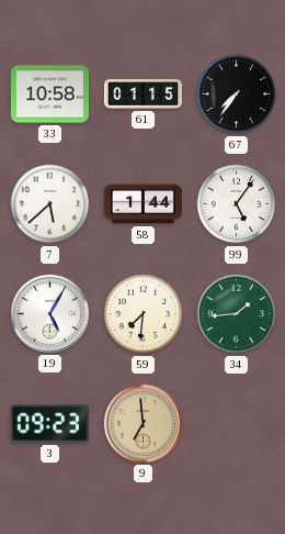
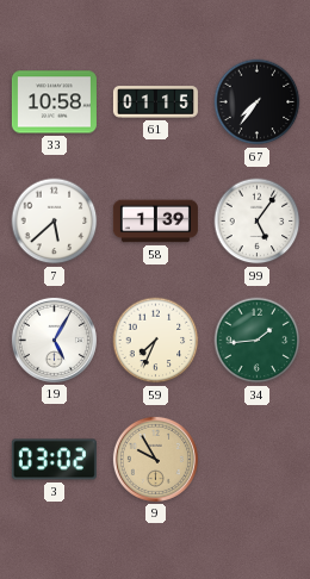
58: 1:44 -> 1:39 (155, 222)
59: 7:31 -> 7:34 (156, 341)
3: 09:23 -> 03:02 (54, 460)
9: 6:59 -> 9:55 (155, 459)
